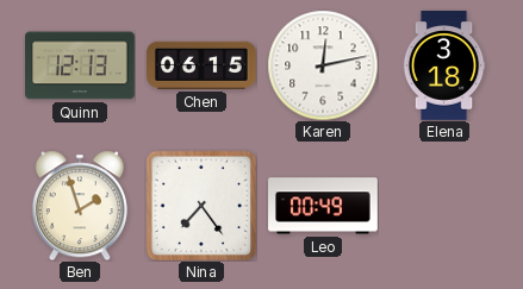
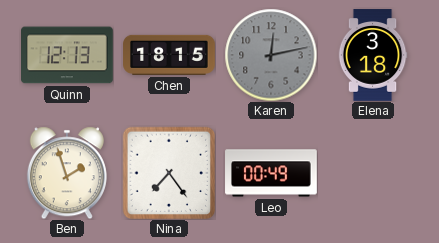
Chen: 06:15 -> 18:15 (169, 55)
Karen dial: white -> grey (271, 55)
